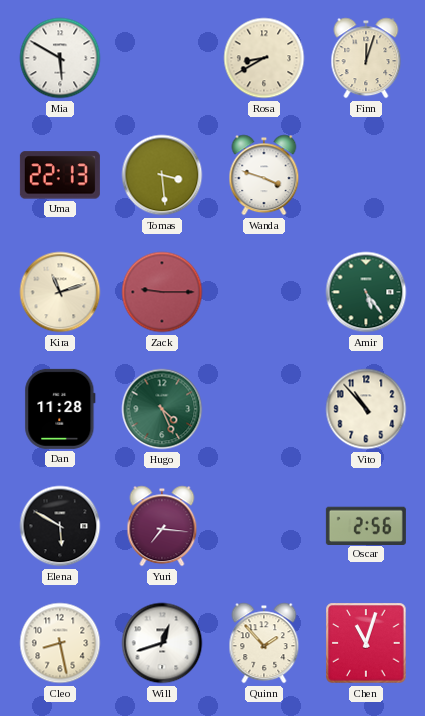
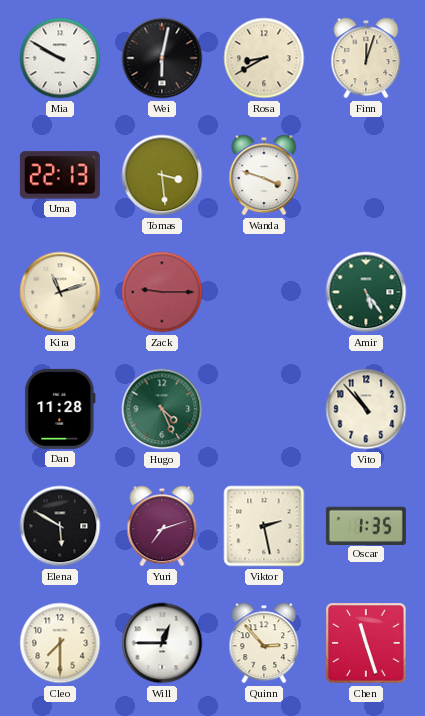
Mia: 5:50 -> 9:50 (60, 58)
Wei: none -> 6:02 (162, 58)
Yuri: 7:16 -> 7:12 (162, 526)
Viktor: none -> 2:28 (264, 526)
Oscar: 2:56 -> 1:35 (366, 525)
Cleo: 8:28 -> 7:30 (60, 643)
Will: 12:42 -> 12:45 (162, 643)
Quinn: 1:53 -> 2:53 (264, 643)
Chen: 11:03 -> 11:27 (366, 643)
